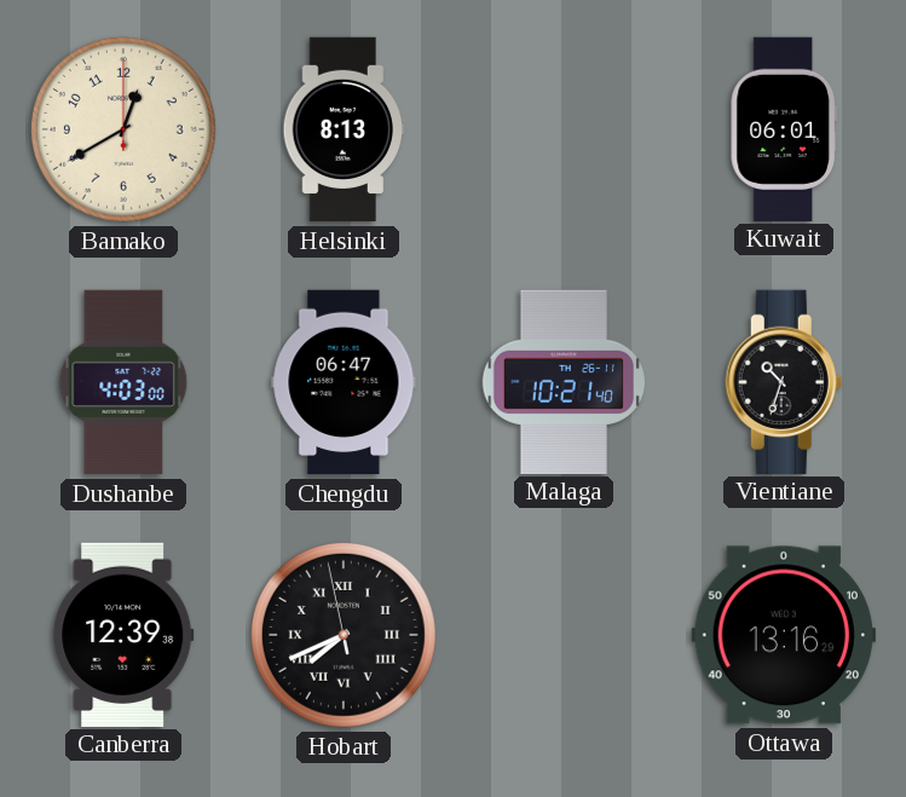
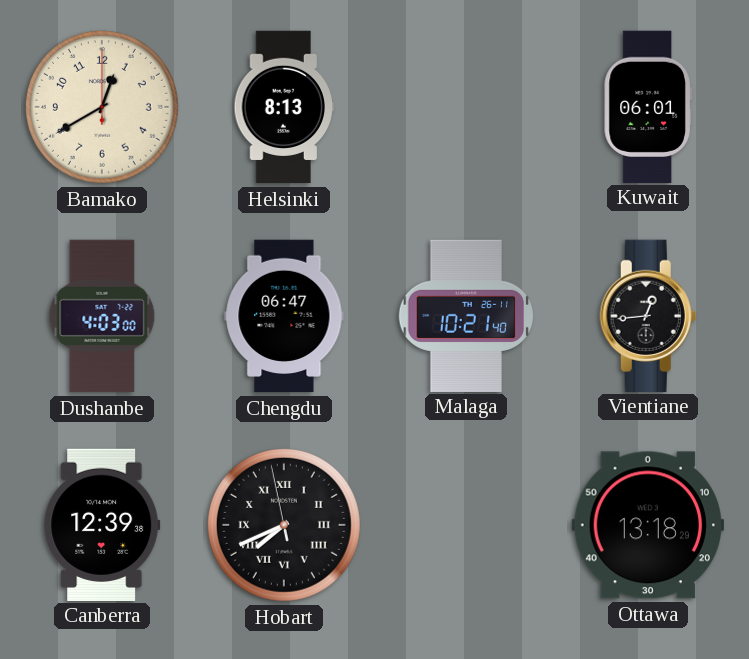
Vientiane: 10:33 -> 12:44 (648, 315)
Ottawa: 13:16 -> 13:18 (648, 525)
